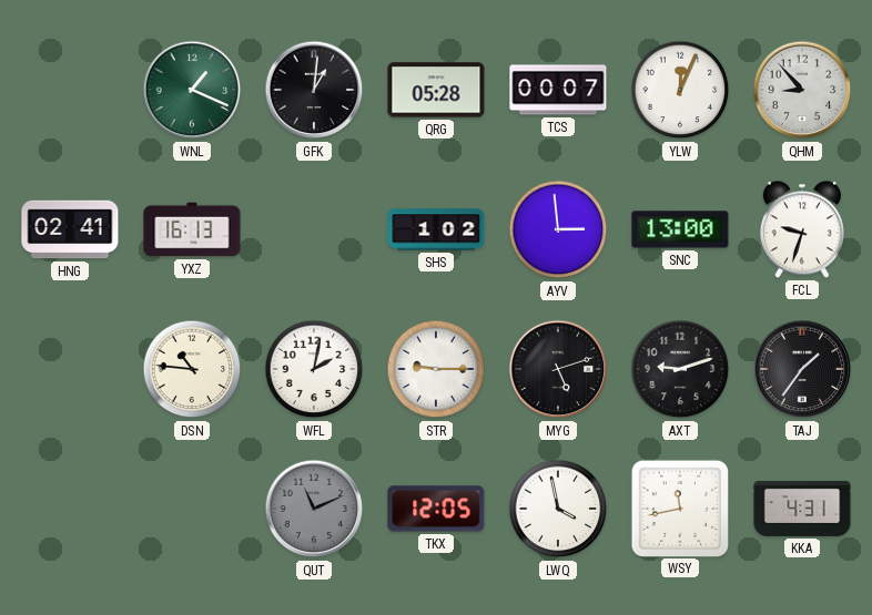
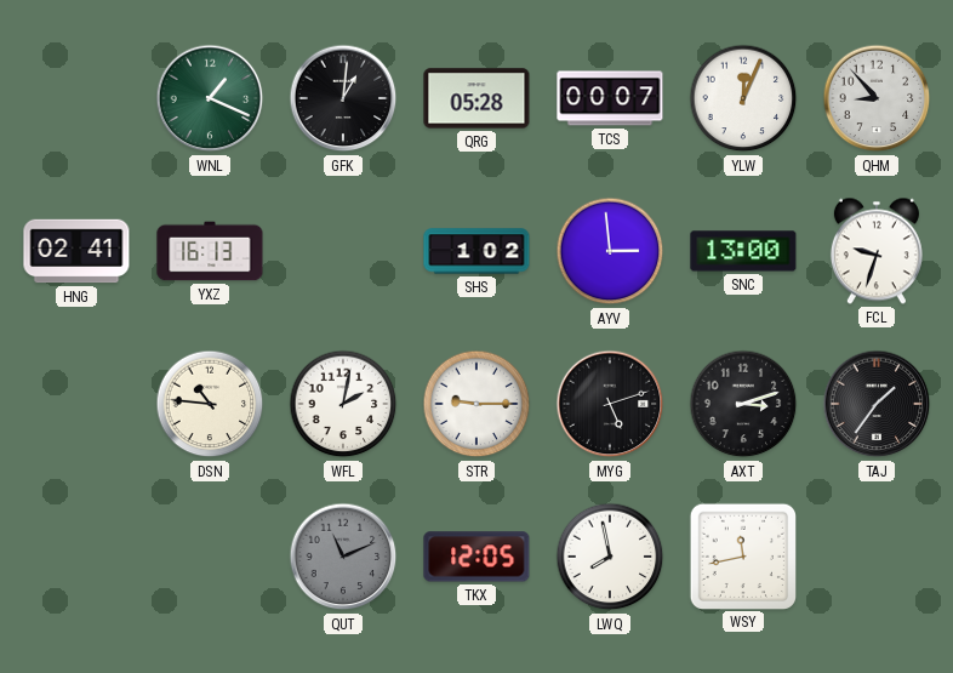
AXT: 9:12 -> 3:12 (743, 404)
LWQ: 3:58 -> 7:58 (610, 557)
KKA: 4:31 -> none (802, 509)
